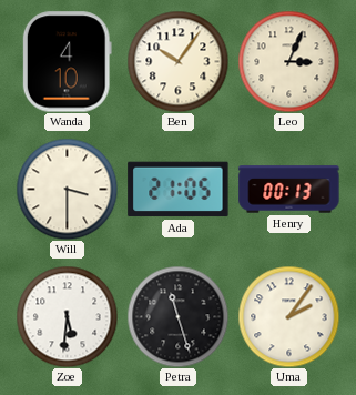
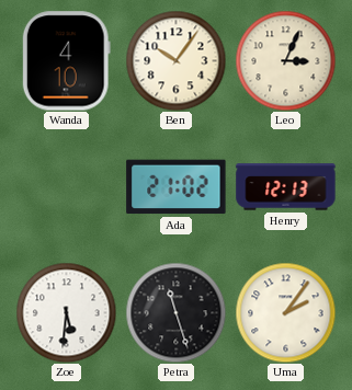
Will: 3:30 -> none (67, 189)
Ada: 21:05 -> 21:02 (177, 187)
Henry: 00:13 -> 12:13 (286, 187)
